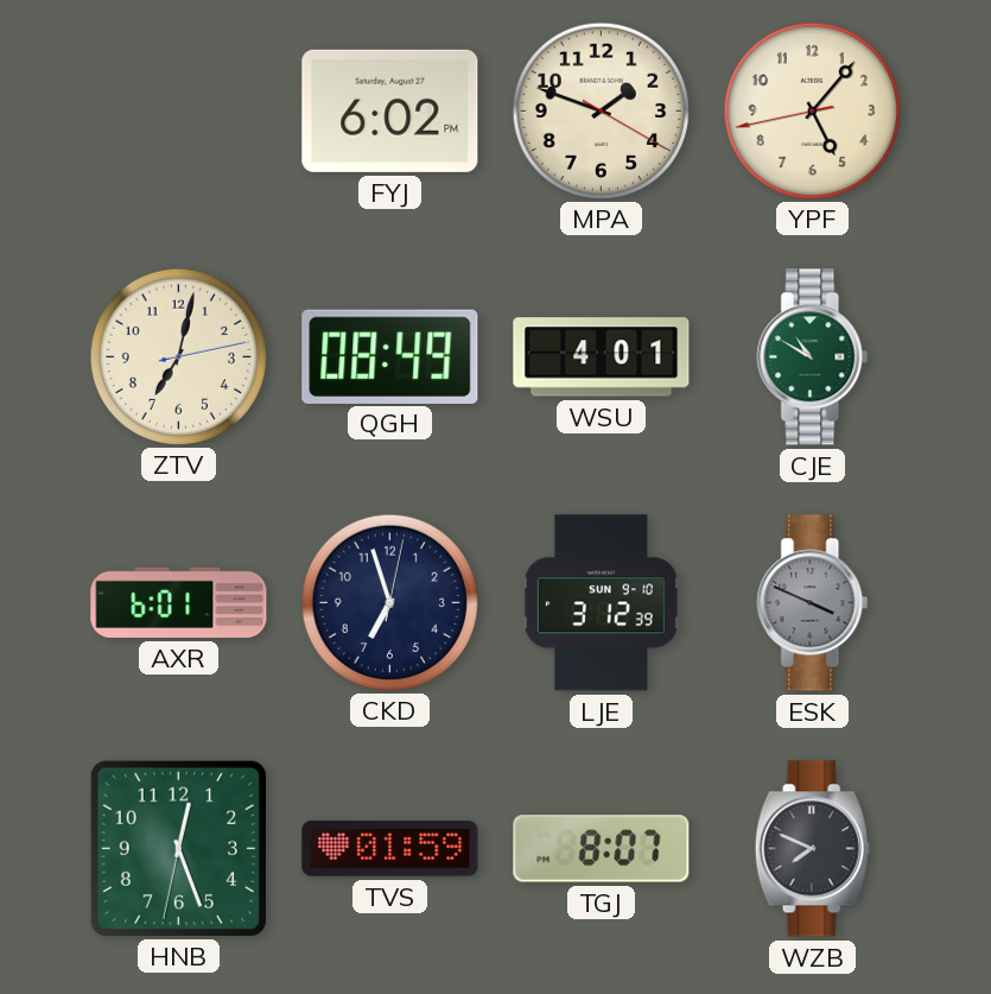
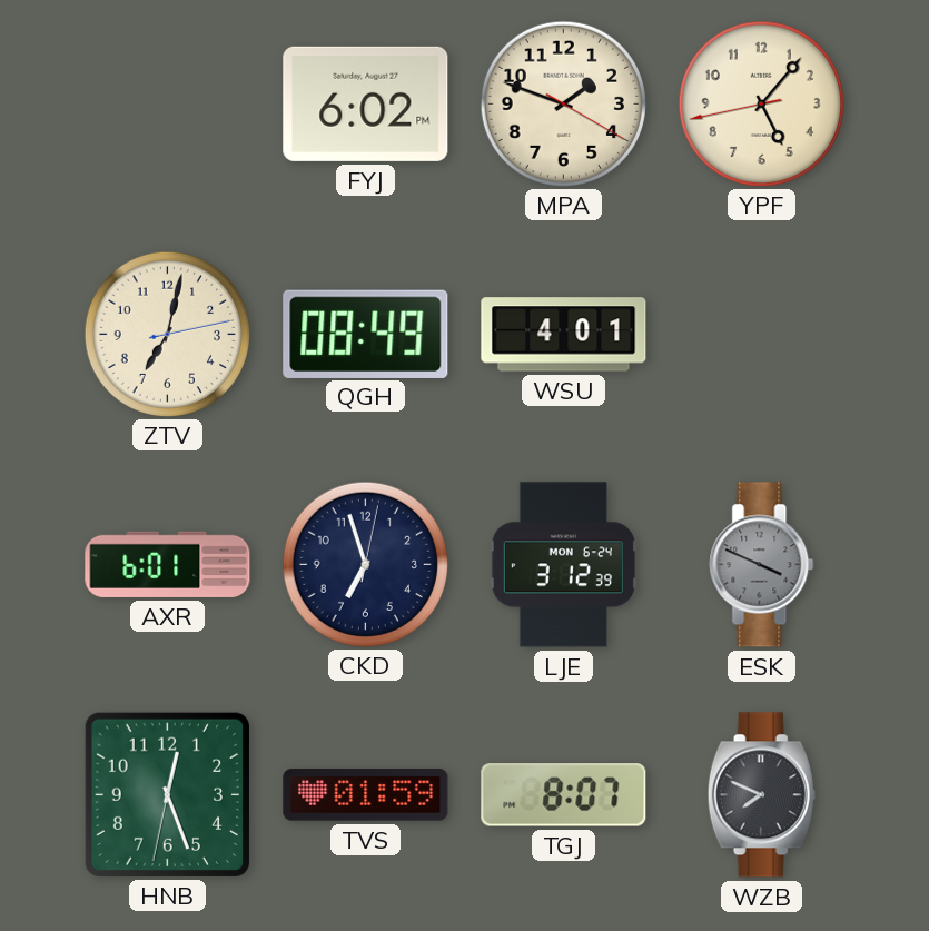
CJE: 10:50 -> none (813, 357)
LJE date: SUN 9-10 -> MON 6-24 (563, 565)
